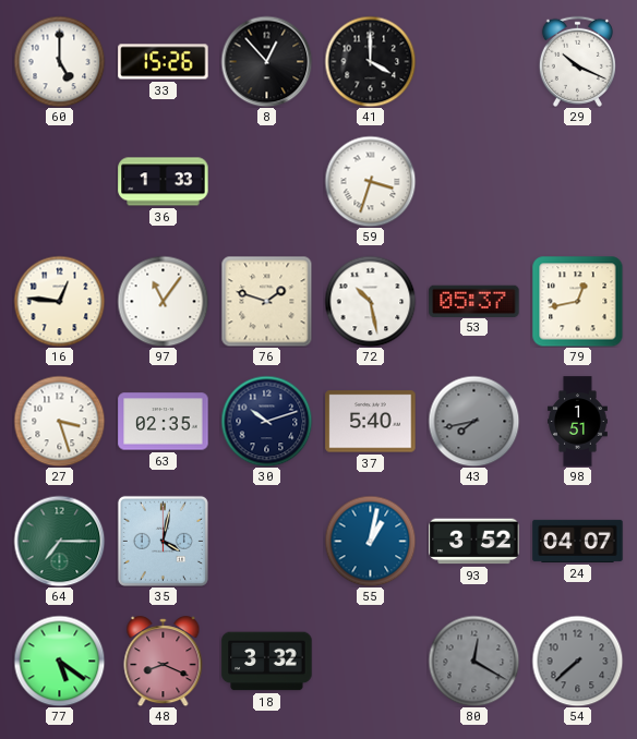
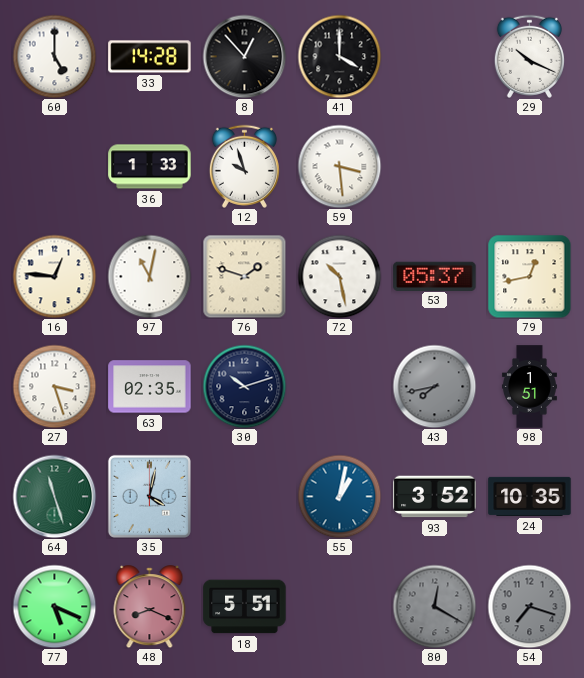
33: 15:26 -> 14:28 (150, 57)
12: none -> 9:57 (244, 166)
59: 3:33 -> 3:29 (339, 166)
97: 11:06 -> 11:02 (149, 276)
37: 5:40 -> none (371, 422)
64: 7:15 -> 11:27 (54, 496)
24: 04:07 -> 10:35 (530, 496)
77: 5:21 -> 5:19 (54, 606)
18: 3:32 -> 5:51 (245, 607)
54: 7:38 -> 7:18 (529, 606)
